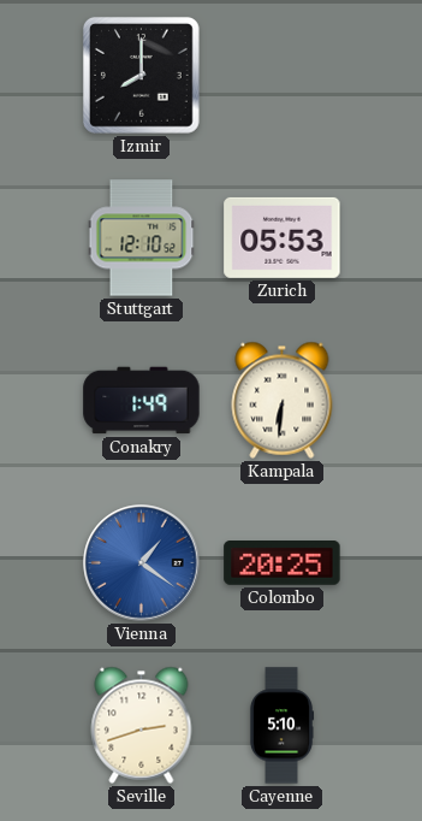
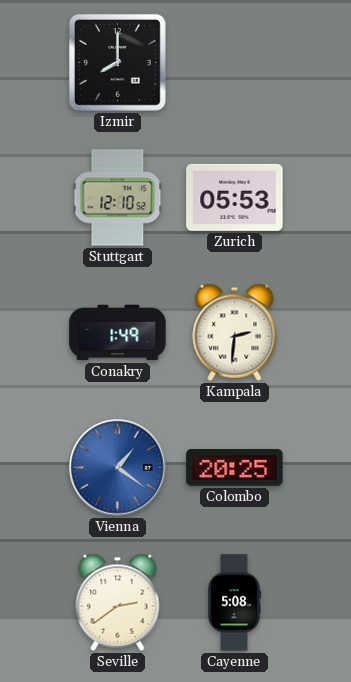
Kampala: 6:31 -> 2:31 (235, 332)
Seville: 2:42 -> 2:39 (118, 602)
Cayenne: 5:10 -> 5:08 (234, 603)
